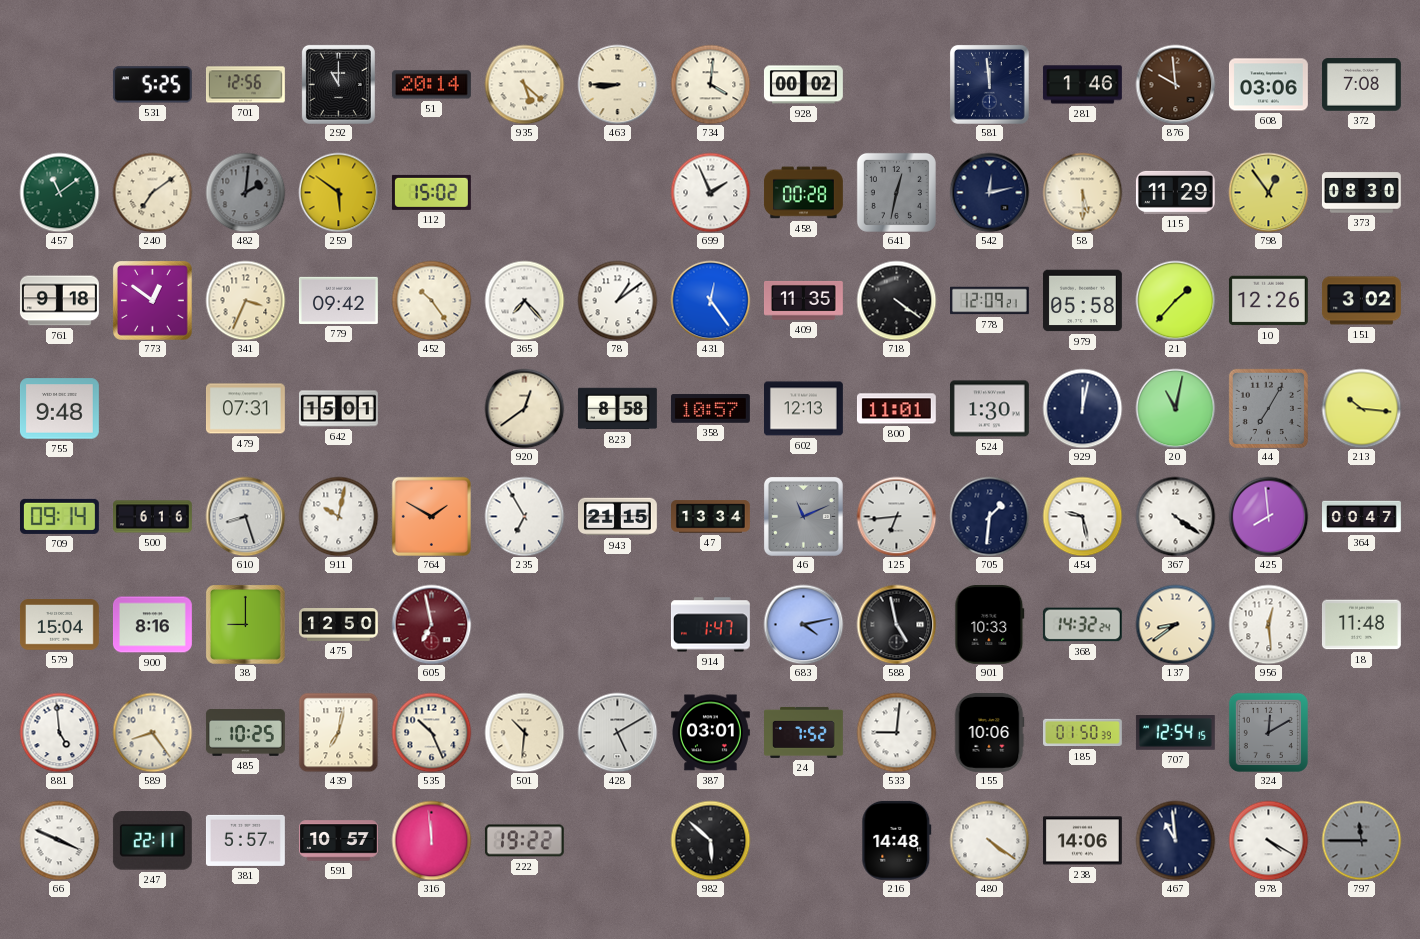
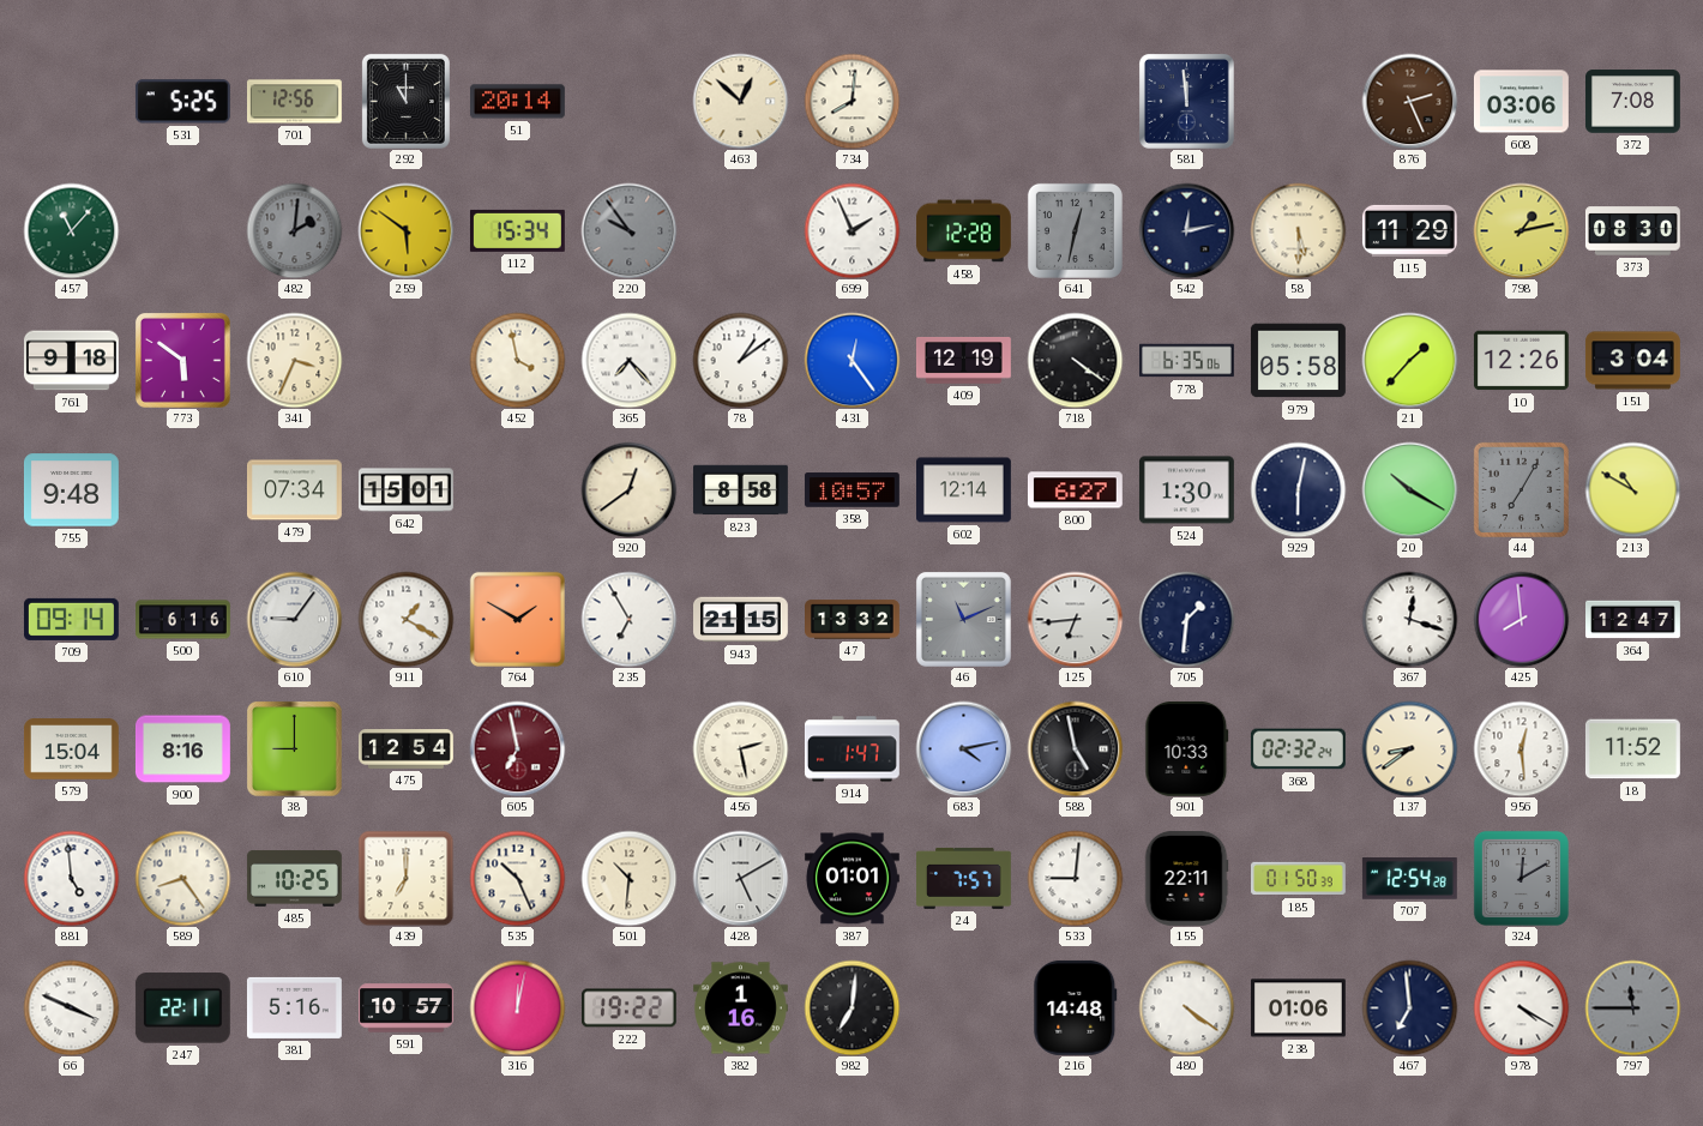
935: 5:22 -> none (524, 84)
463: 8:45 -> 12:52 (740, 101)
734: 4:01 -> 8:01 (851, 101)
928: 00:02 -> none (803, 85)
281: 1:46 -> none (1082, 85)
876: 9:59 -> 2:26 (1409, 101)
457: 11:09 -> 11:07 (71, 230)
240: 7:09 -> none (152, 192)
112: 15:02 -> 15:34 (517, 230)
220: none -> 9:54 (628, 230)
458: 00:28 -> 12:28 (963, 231)
798: 12:54 -> 1:13 (1521, 230)
773: 12:51 -> 5:51 (182, 360)
779: 09:42 -> none (338, 300)
452: 10:24 -> 3:58 (517, 360)
409: 11:35 -> 12:19 (963, 361)
778: 12:09 -> 6:35 (1187, 361)
151: 3:02 -> 3:04 (1633, 361)
479: 07:31 -> 07:34 (294, 490)
602: 12:13 -> 12:14 (964, 490)
800: 11:01 -> 6:27 (1075, 490)
929: 12:02 -> 6:02 (1298, 489)
20: 11:02 -> 10:20 (1409, 489)
213: 10:16 -> 10:50 (1632, 489)
610: 8:27 -> 9:06 (294, 619)
911: 10:02 -> 1:20 (405, 619)
47: 13:34 -> 13:32 (853, 620)
454: 9:28 -> none (1082, 516)
367: 4:21 -> 12:18 (1409, 619)
364: 00:47 -> 12:47 (1633, 620)
475: 12:50 -> 12:54 (407, 749)
456: none -> 2:28 (740, 748)
368: 14:32 -> 02:32 (1298, 749)
18: 11:48 -> 11:52 (1632, 749)
439: 7:02 -> 7:00 (405, 878)
387: 03:01 -> 01:01 (851, 879)
24: 7:52 -> 7:57 (964, 878)
155: 10:06 -> 22:11 (1186, 878)
707: 12:54:15 -> 12:54:28 (1409, 879)
381: 5:57 -> 5:16 (294, 1007)
316: 11:59 -> 12:02 (517, 1007)
382: none -> 1:16 (741, 1008)
982: 5:52 -> 7:01 (851, 1007)
238: 14:06 -> 01:06 (1298, 1008)
467: 10:59 -> 6:59 (1409, 1007)
